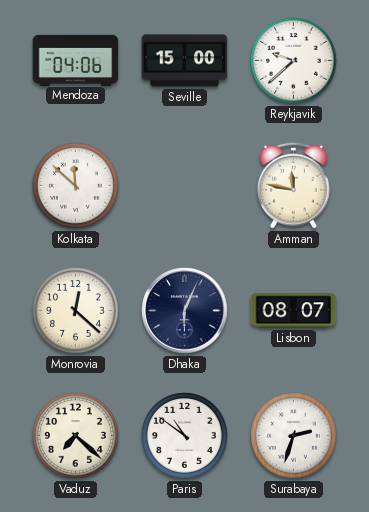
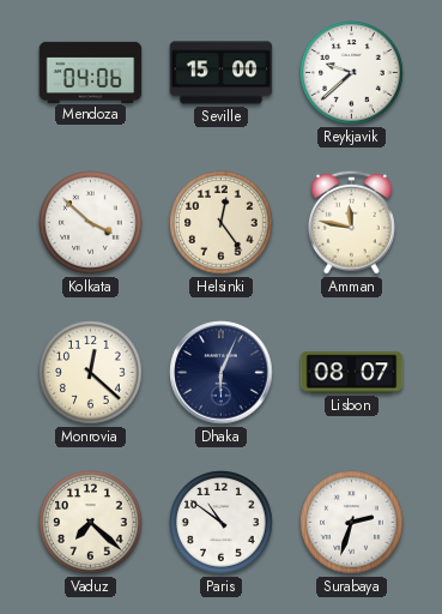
Kolkata: 11:52 -> 3:52 (91, 223)
Helsinki: none -> 12:24 (222, 223)
